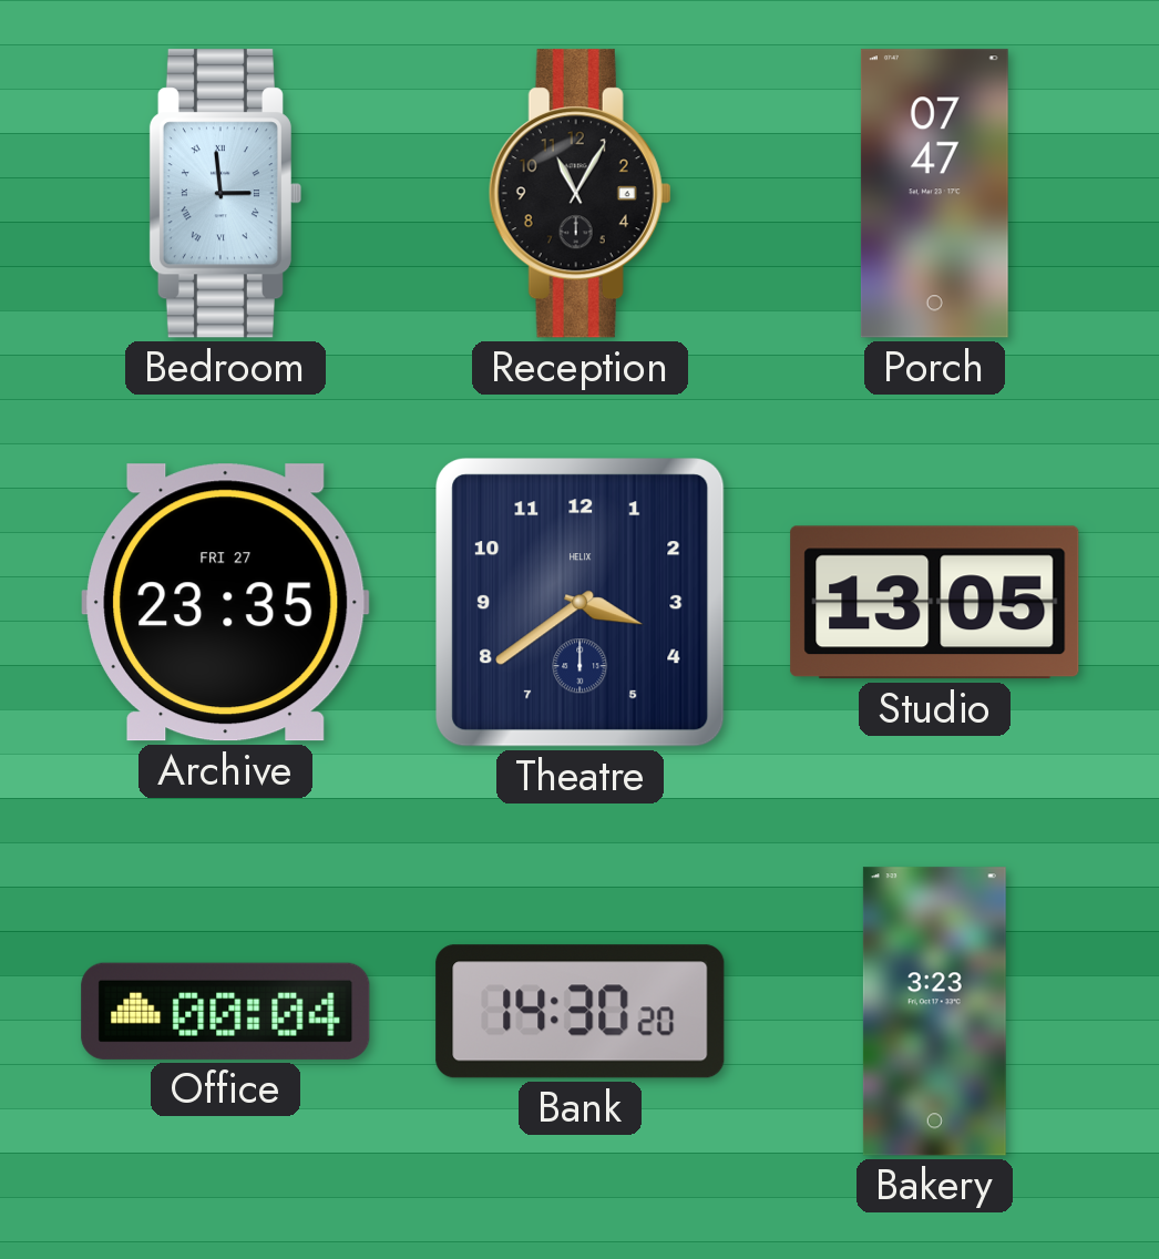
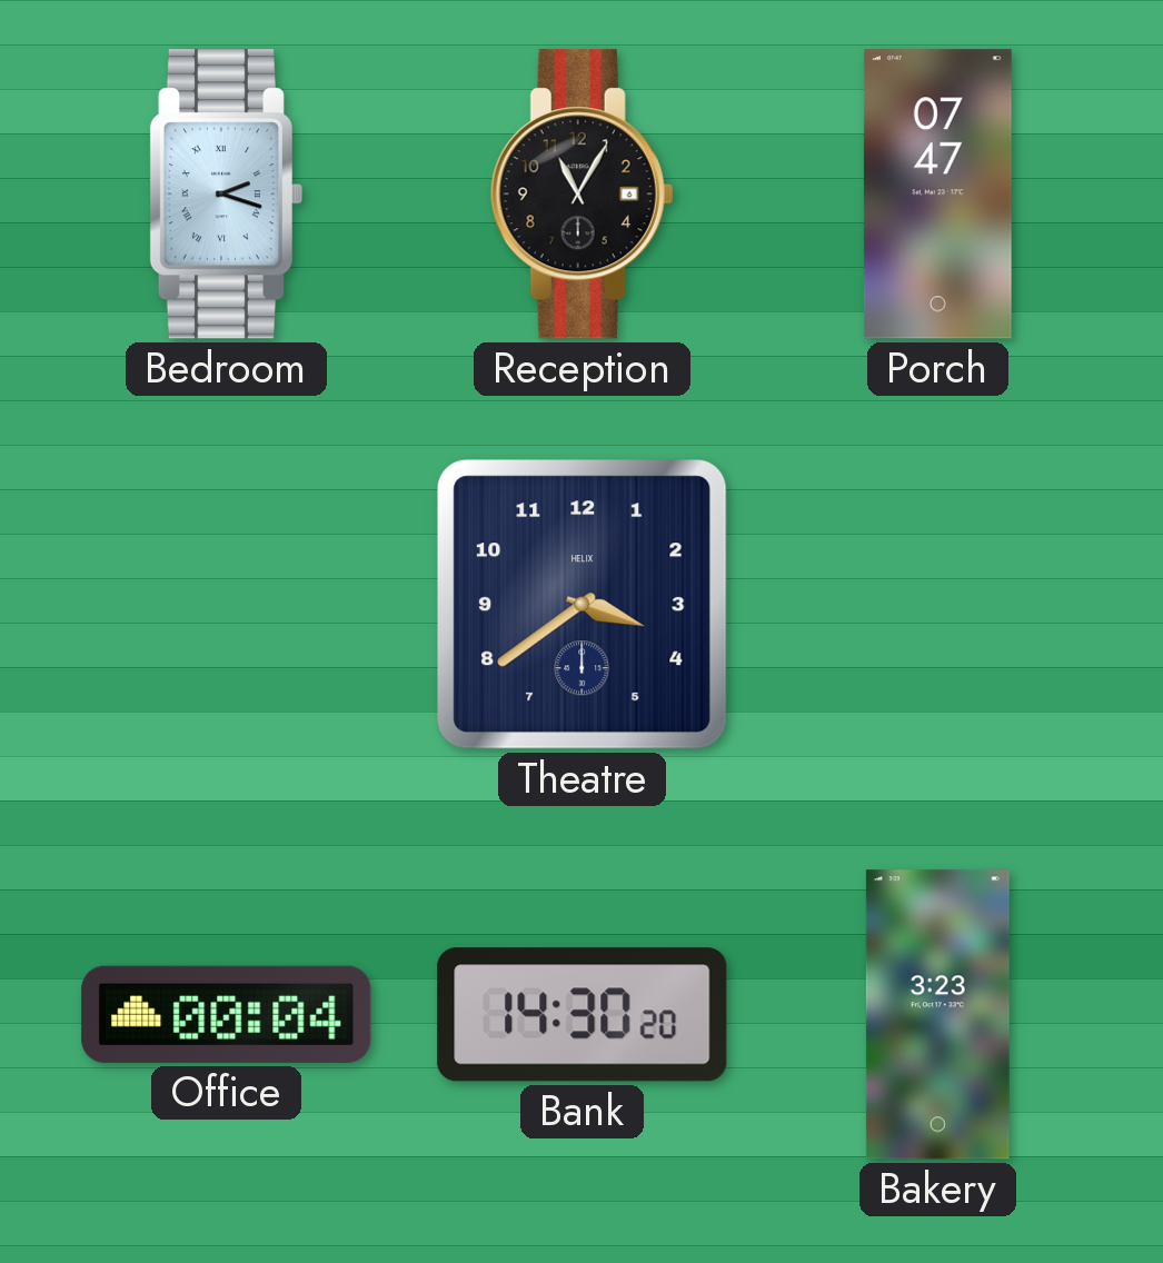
Bedroom: 2:59 -> 2:18 (226, 195)
Archive: 23:35 -> none (226, 603)
Studio: 13:05 -> none (935, 603)
